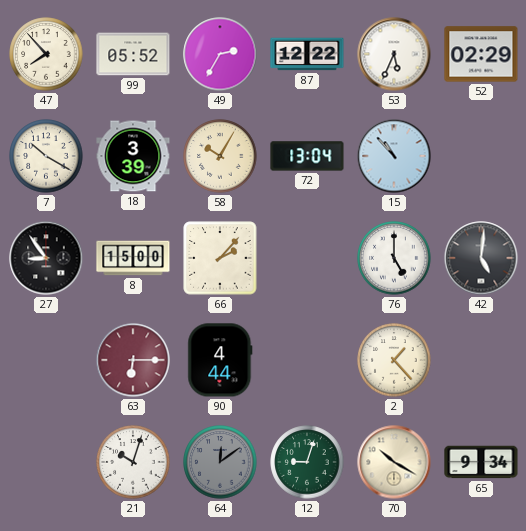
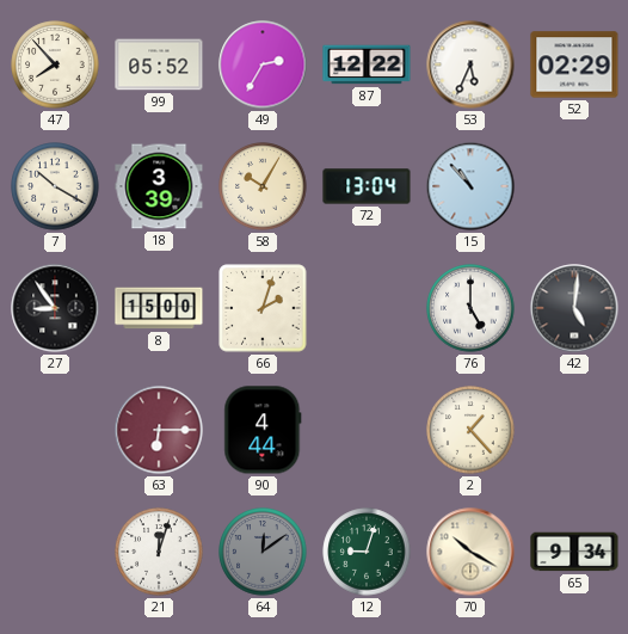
66: 2:07 -> 2:03 (263, 308)
21: 10:03 -> 12:03 (159, 552)
